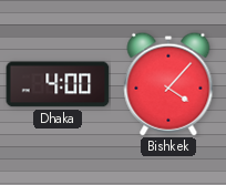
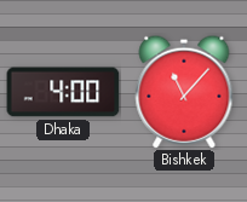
Bishkek: 4:07 -> 11:07 (184, 92)
